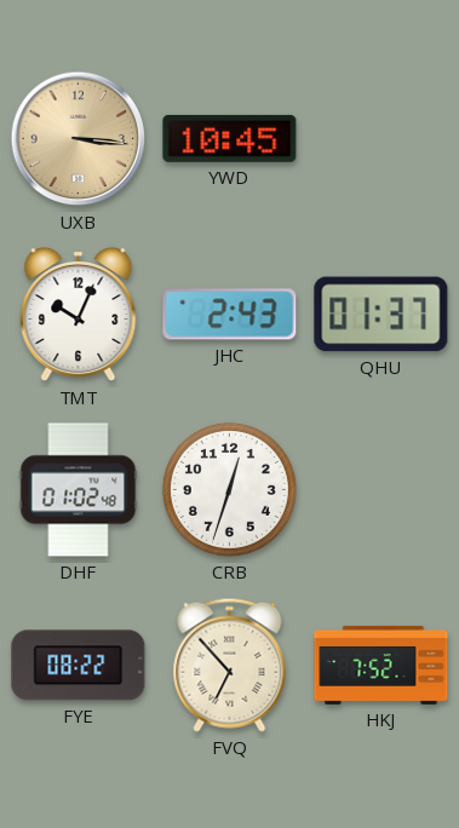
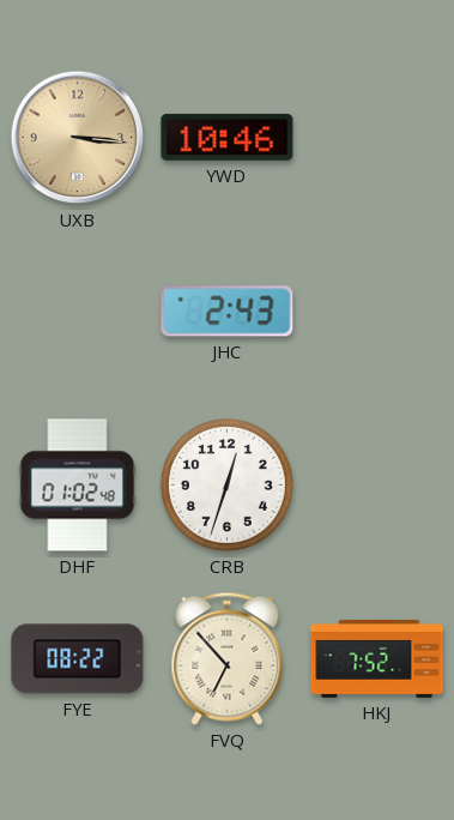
YWD: 10:45 -> 10:46 (228, 137)
TMT: 10:04 -> none (79, 315)
QHU: 01:37 -> none (381, 315)
